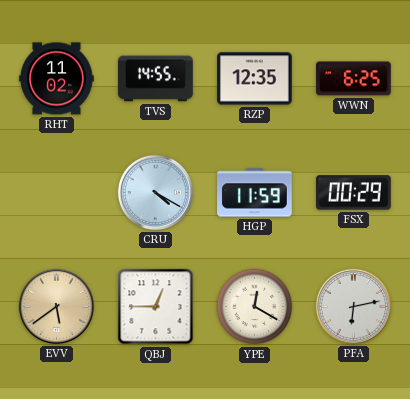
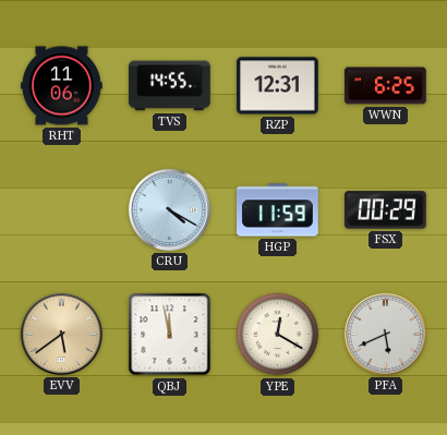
RHT: 11:02 -> 11:06 (62, 86)
RZP: 12:35 -> 12:31 (278, 86)
QBJ: 12:45 -> 11:58 (170, 335)
PFA: 6:13 -> 5:41 (385, 334)
